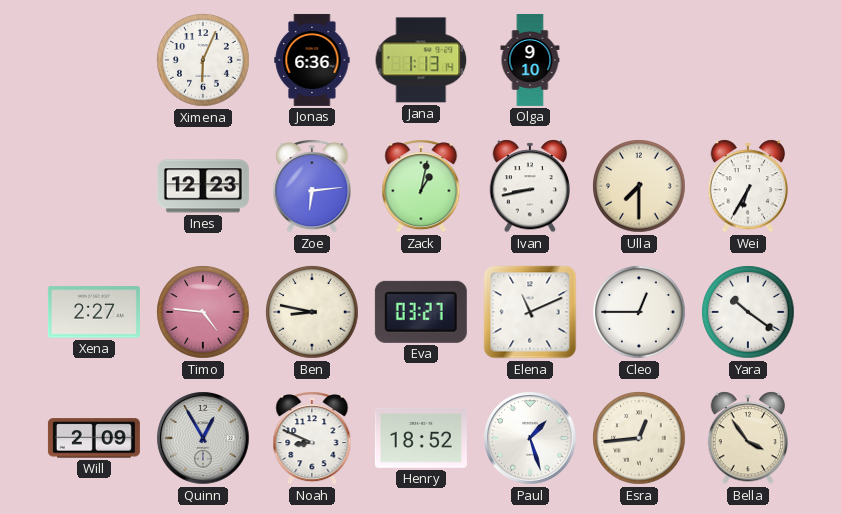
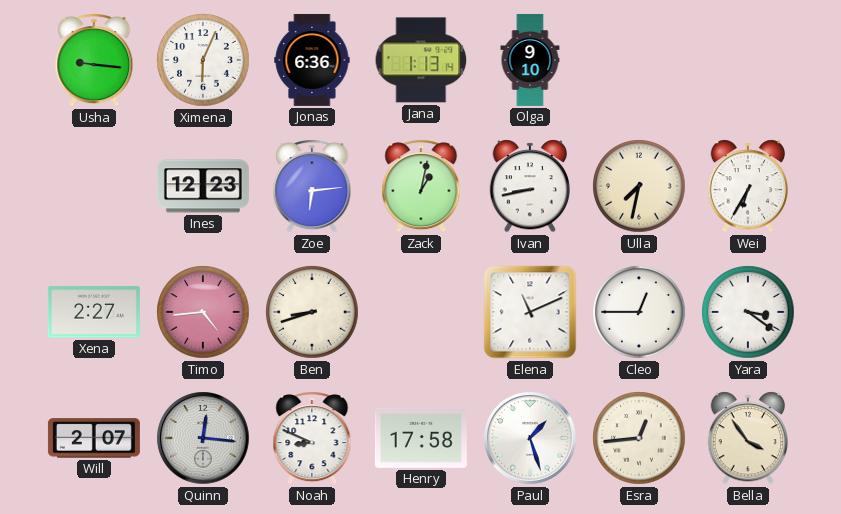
Usha: none -> 9:16 (94, 60)
Ulla: 7:30 -> 7:32 (639, 186)
Timo: 4:46 -> 4:44 (203, 312)
Ben: 8:47 -> 8:42 (312, 312)
Eva: 03:27 -> none (421, 312)
Yara: 10:21 -> 3:21 (748, 312)
Will: 2:09 -> 2:07 (94, 438)
Quinn: 12:55 -> 12:16 (203, 438)
Henry: 18:52 -> 17:58 (421, 438)
